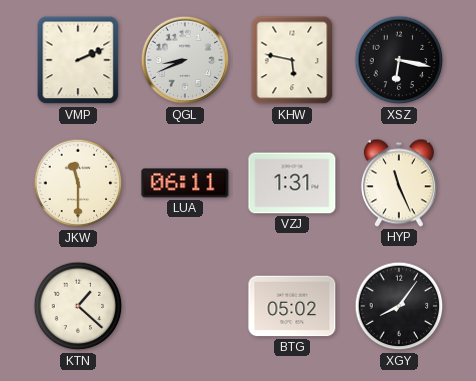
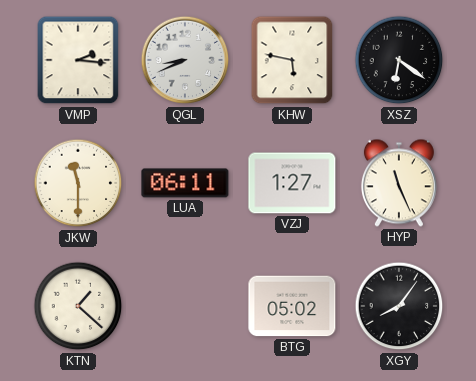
VMP: 2:11 -> 2:16 (78, 60)
XSZ: 6:17 -> 6:21 (399, 60)
VZJ: 1:31 -> 1:27 (292, 183)
